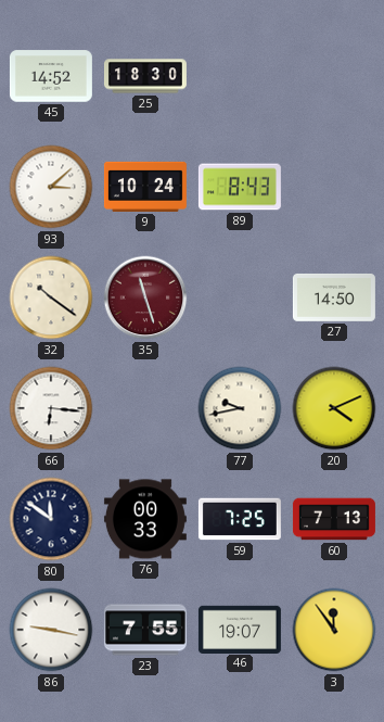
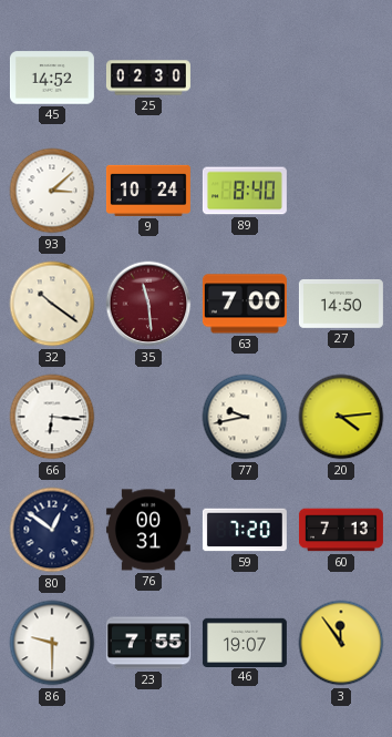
25: 18:30 -> 02:30 (148, 78)
89: 8:43 -> 8:40 (245, 191)
35: 11:27 -> 11:29 (148, 304)
63: none -> 7:00 (245, 304)
20: 4:11 -> 4:14 (341, 417)
80: 11:51 -> 12:51 (52, 530)
76: 00:33 -> 00:31 (148, 530)
59: 7:25 -> 7:20 (245, 530)
86: 9:17 -> 9:30 (52, 643)
